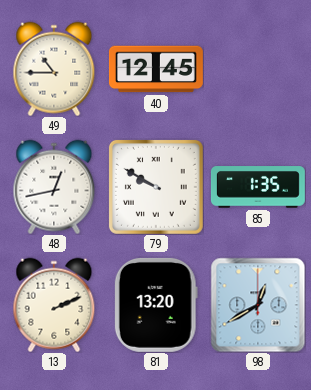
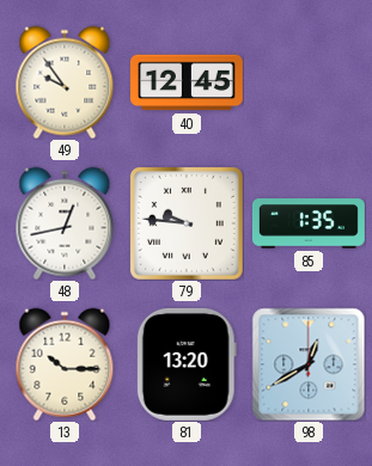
49: 10:45 -> 9:54 (65, 82)
79: 9:50 -> 9:46 (187, 223)
13: 2:11 -> 10:15 (65, 364)
